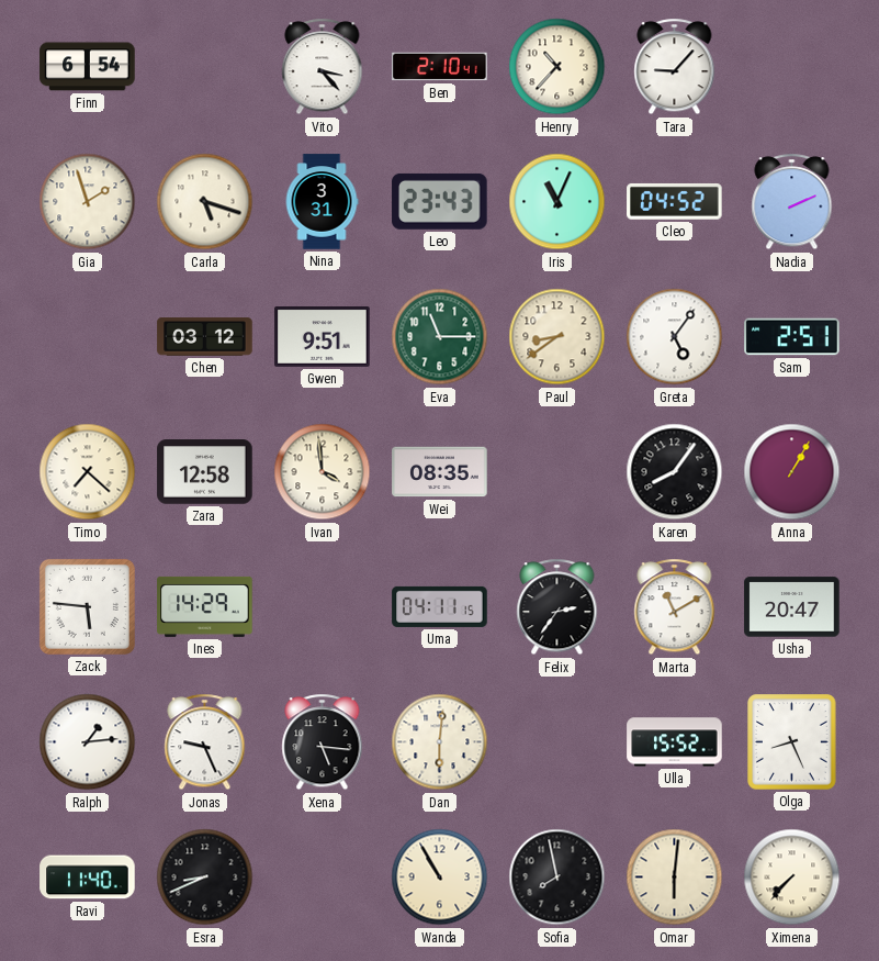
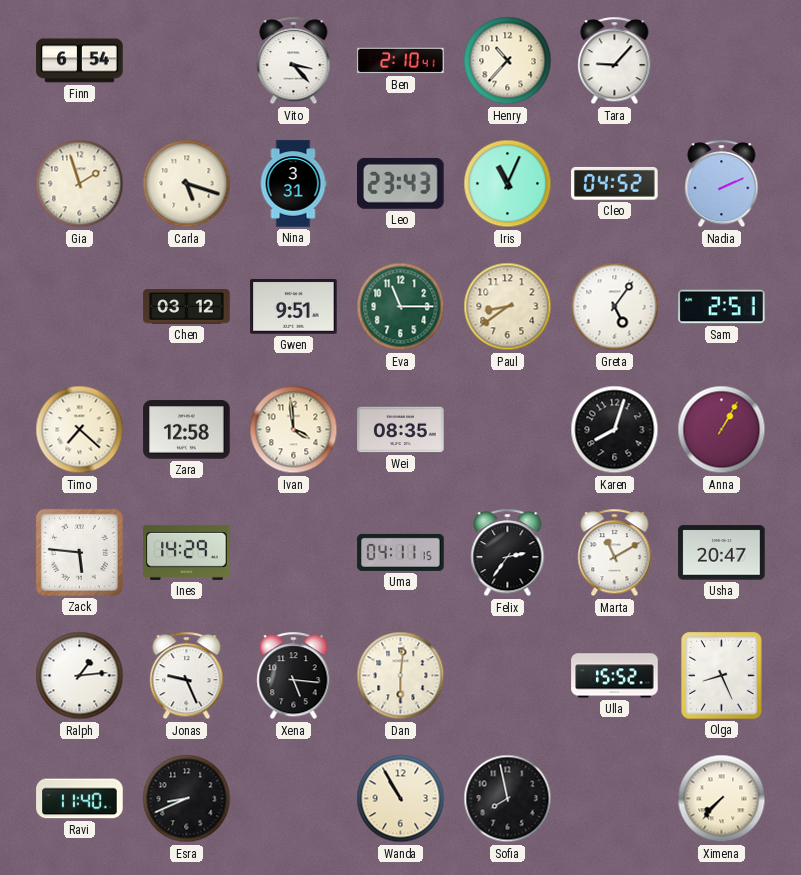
Karen: 8:06 -> 8:03 (615, 430)
Omar: 6:01 -> none (675, 878)
